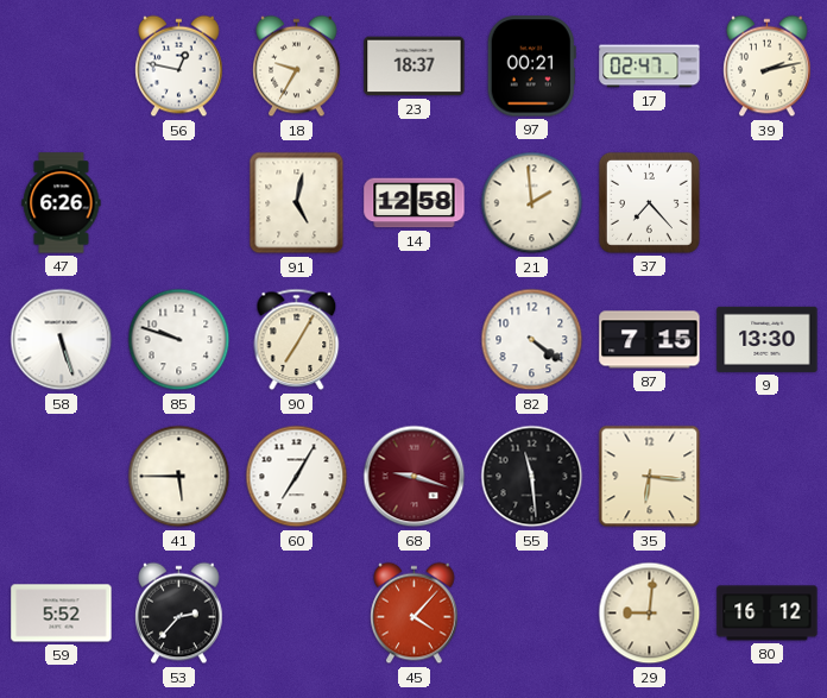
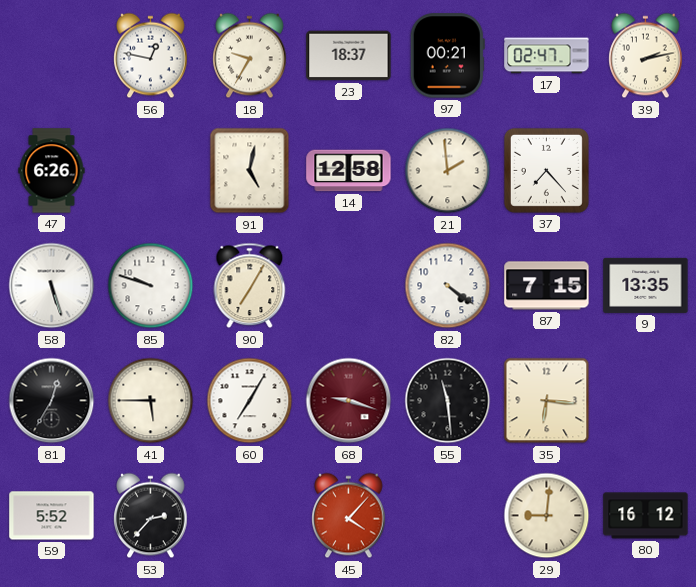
9: 13:30 -> 13:35 (646, 285)
81: none -> 12:35 (52, 401)
